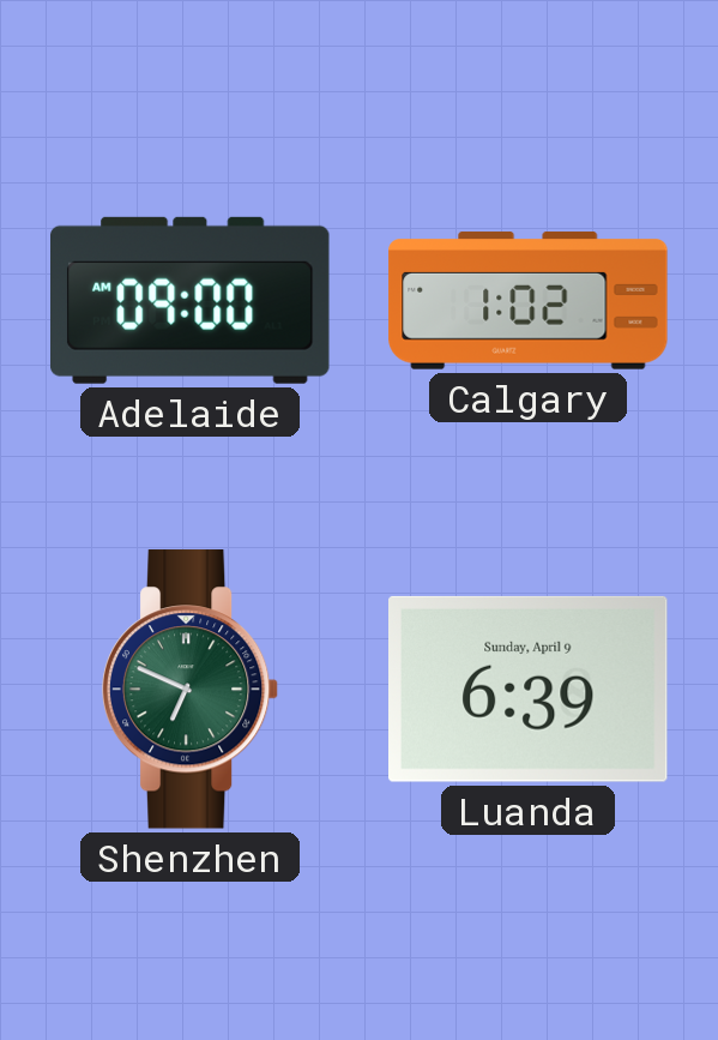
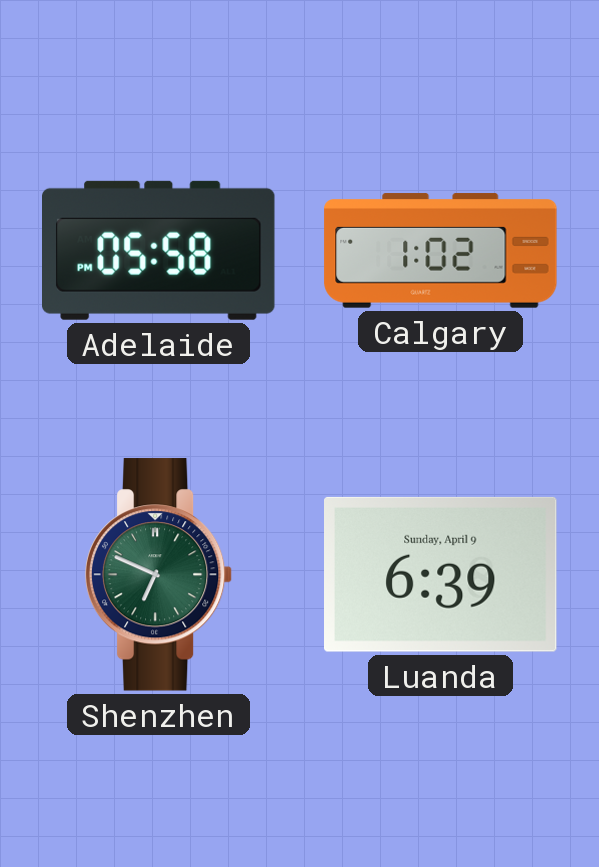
Adelaide: 09:00 -> 05:58 (159, 250)
